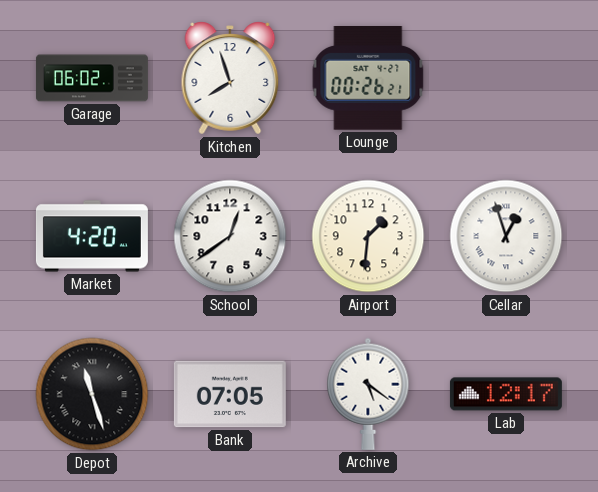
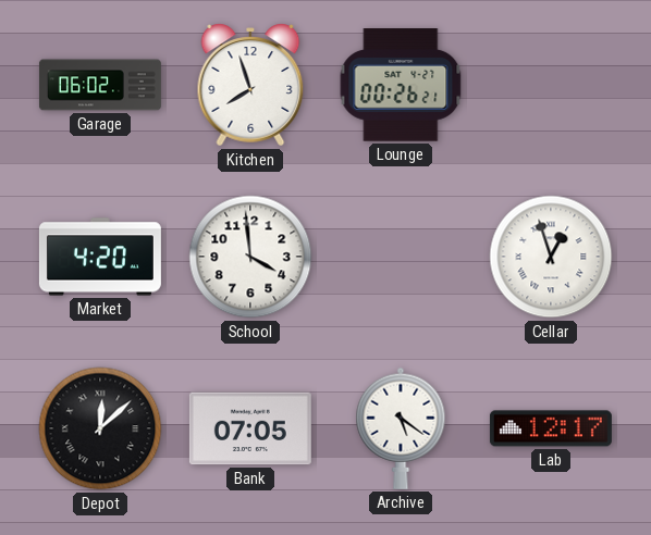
School: 12:39 -> 3:59 (250, 257)
Airport: 1:31 -> none (368, 236)
Depot: 11:27 -> 12:08 (100, 428)
